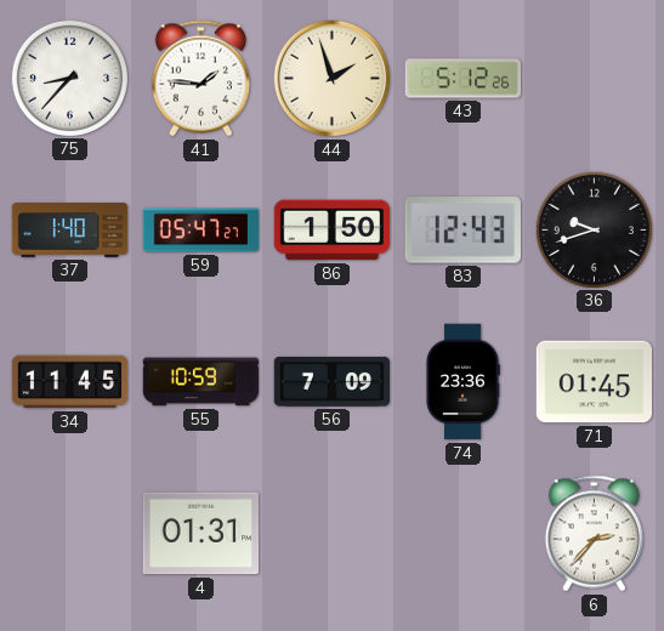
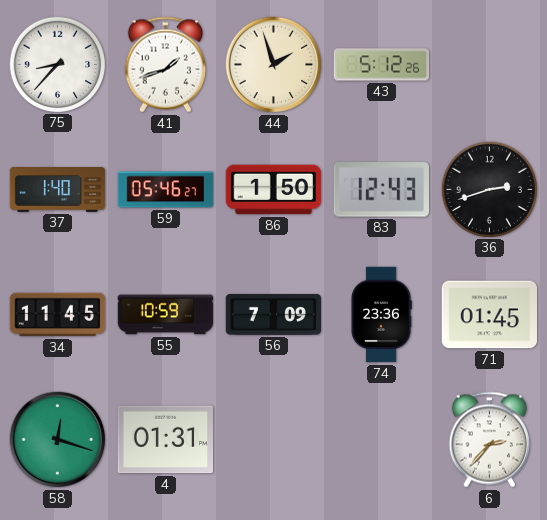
41: 1:46 -> 1:42 (165, 65)
59: 05:47 -> 05:46 (166, 190)
36: 9:42 -> 2:42 (489, 189)
58: none -> 12:18 (58, 440)
